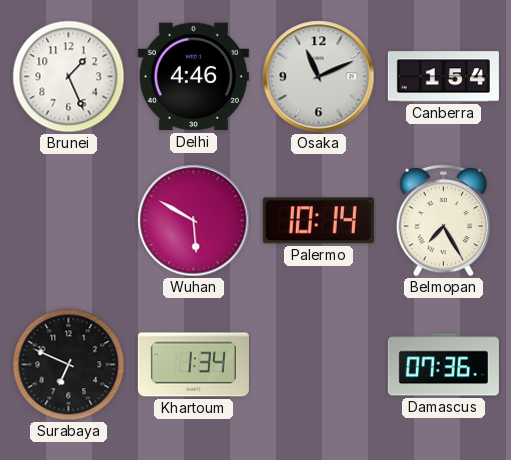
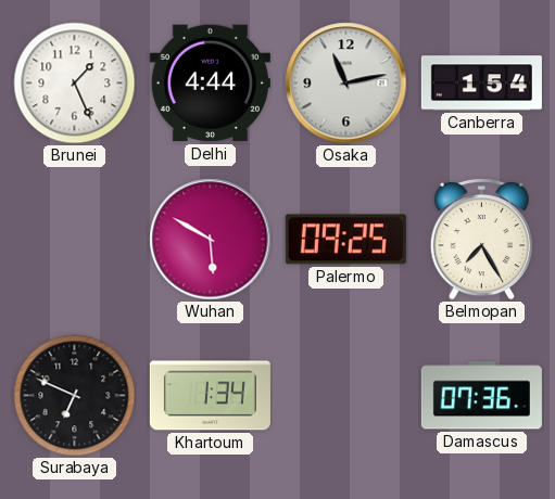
Delhi: 4:46 -> 4:44 (210, 84)
Osaka: 11:11 -> 11:13 (346, 84)
Palermo: 10:14 -> 09:25 (345, 240)
